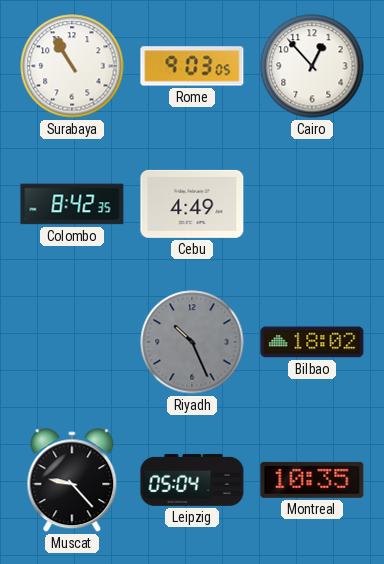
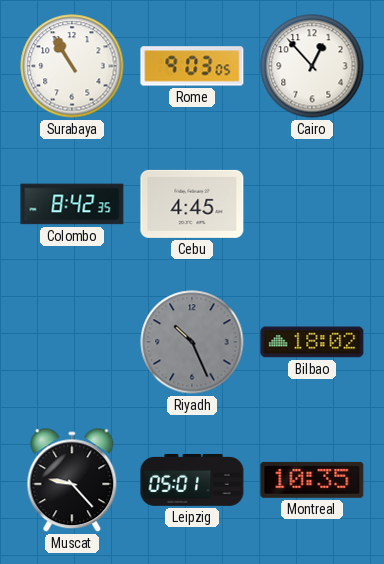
Cebu: 4:49 -> 4:45 (192, 204)
Leipzig: 05:04 -> 05:01 (192, 480)
